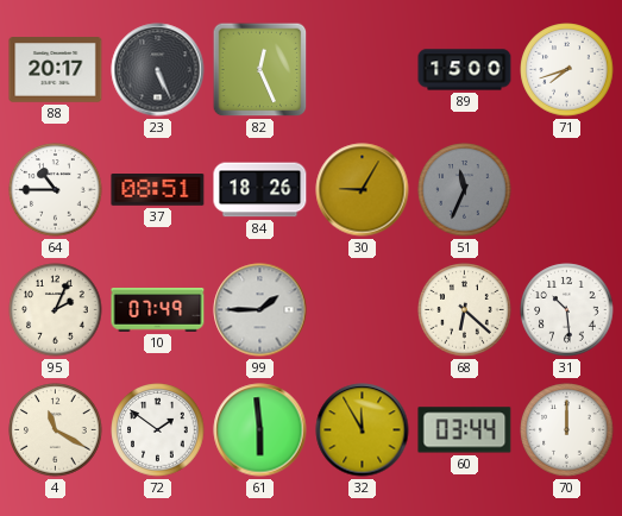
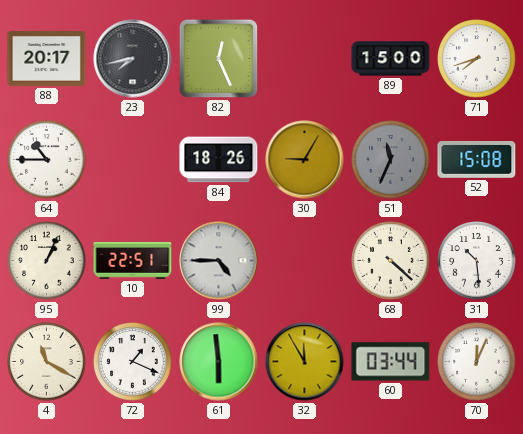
23: 5:26 -> 7:43 (133, 59)
37: 08:51 -> none (158, 190)
52: none -> 15:08 (477, 160)
95: 2:04 -> 1:04 (47, 261)
10: 07:49 -> 22:51 (133, 261)
99: 1:45 -> 4:45 (219, 261)
68: 6:22 -> 4:22 (391, 261)
72: 1:51 -> 1:19 (133, 362)
70: 12:00 -> 12:04 (477, 362)
